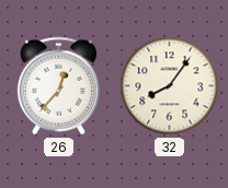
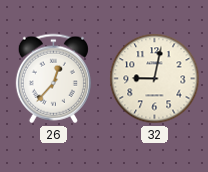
32: 8:06 -> 9:02 (155, 79)
